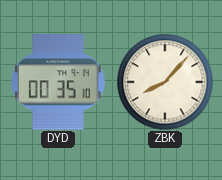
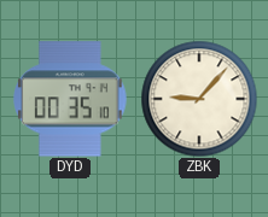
ZBK: 8:07 -> 9:07 (199, 99)
